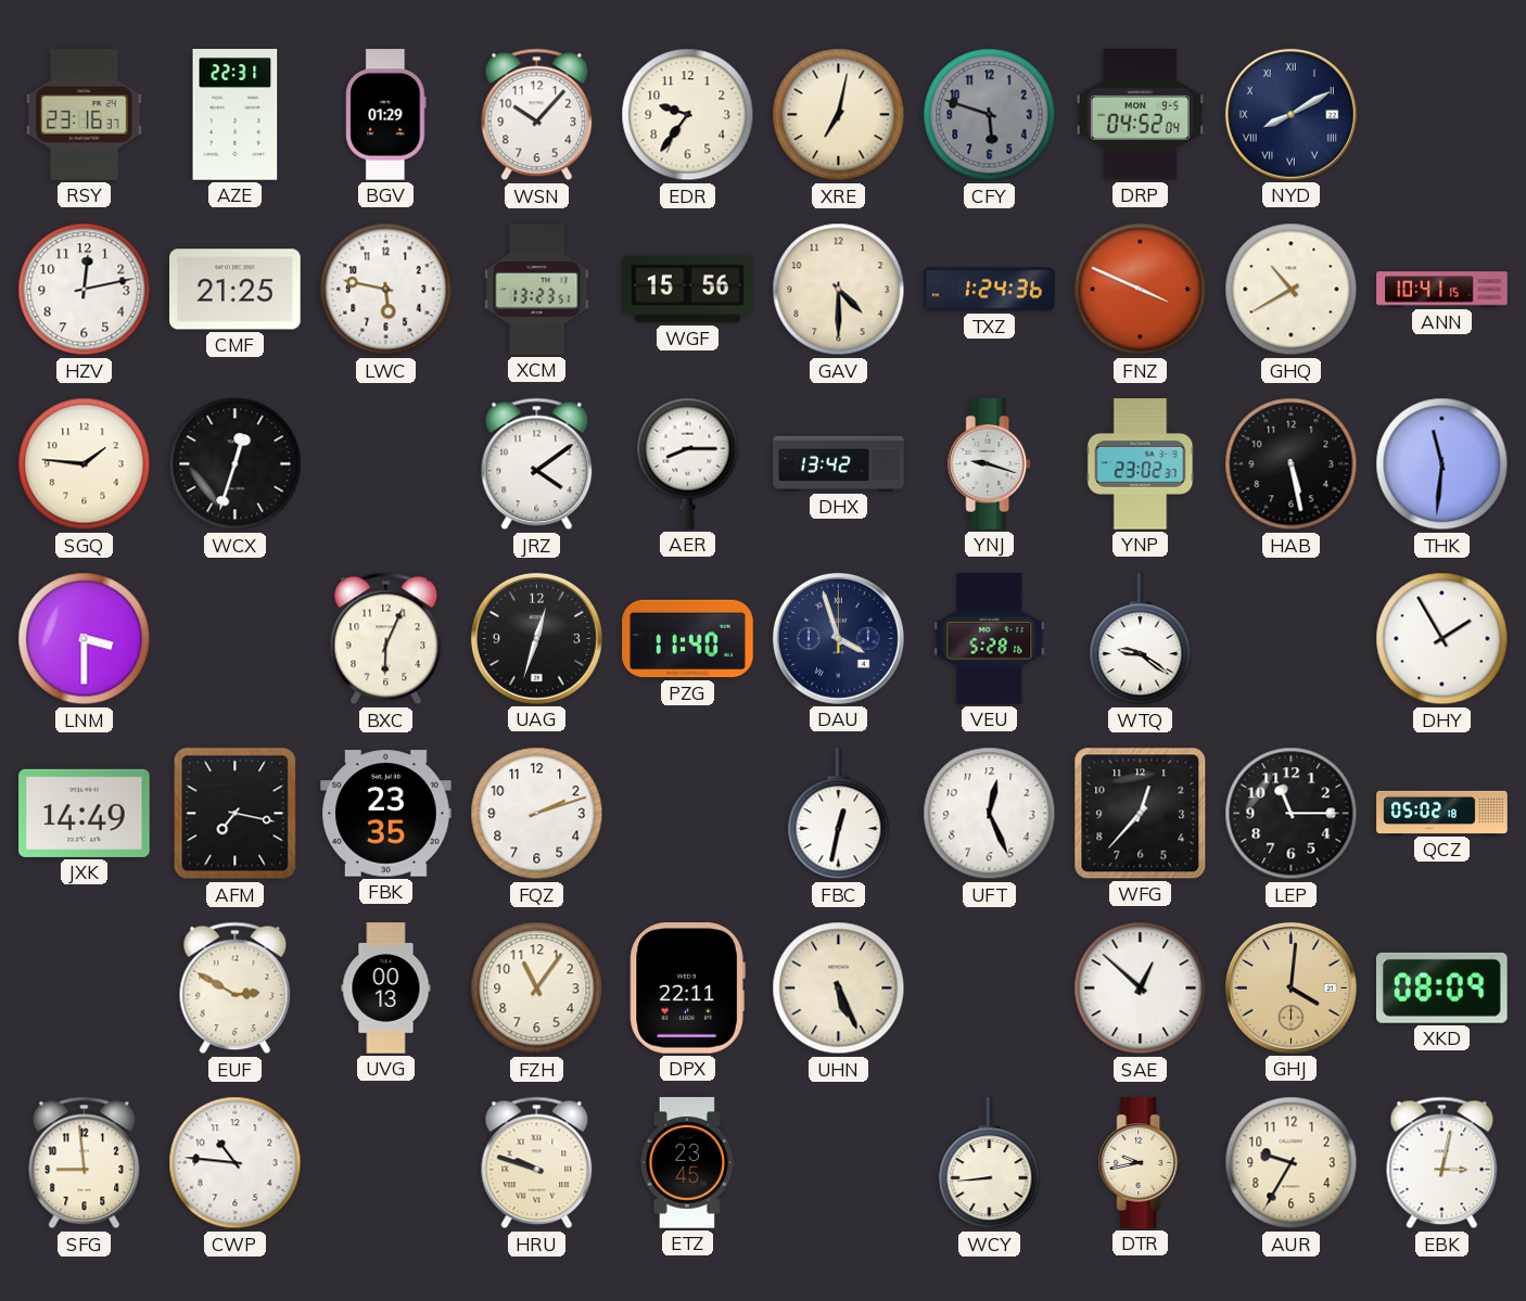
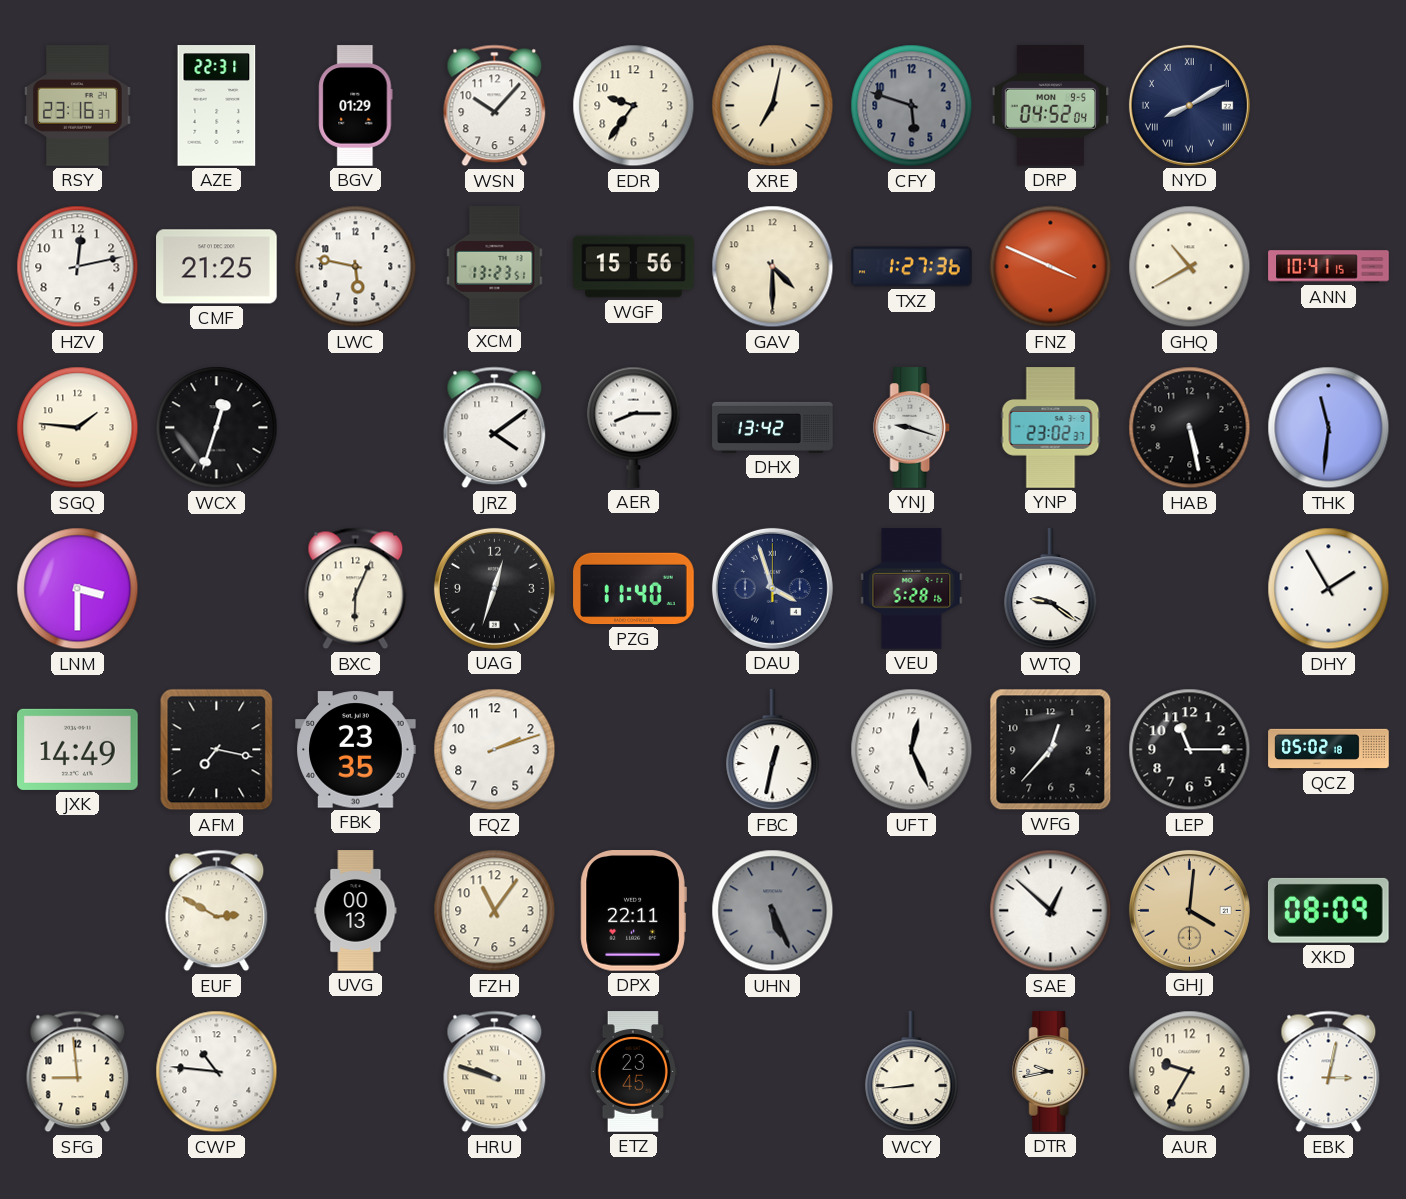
TXZ: 1:24 -> 1:27 (912, 267)
UHN dial: cream -> grey (773, 911)
